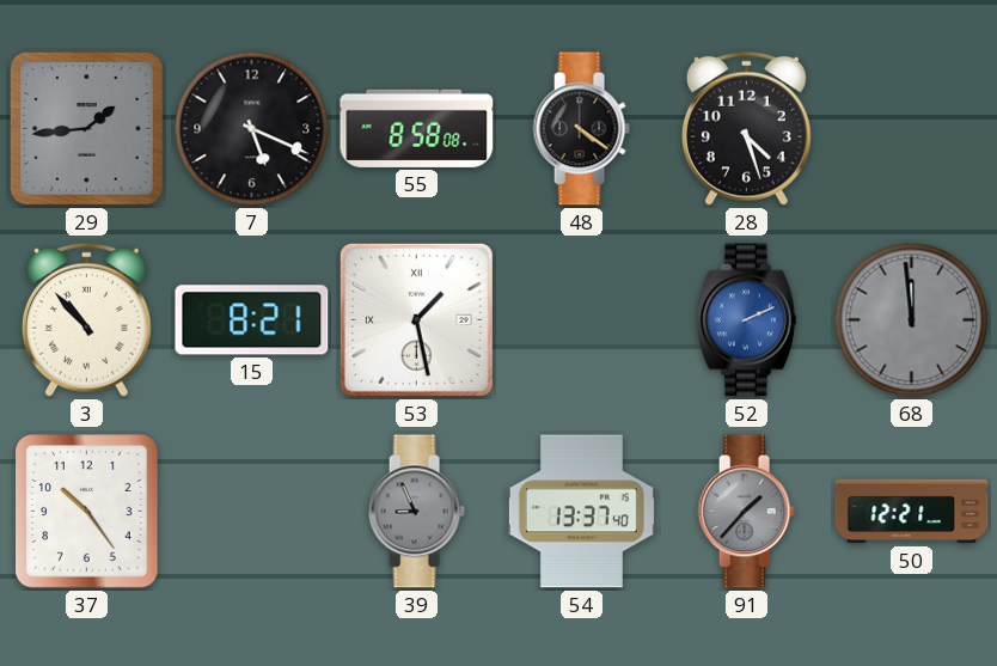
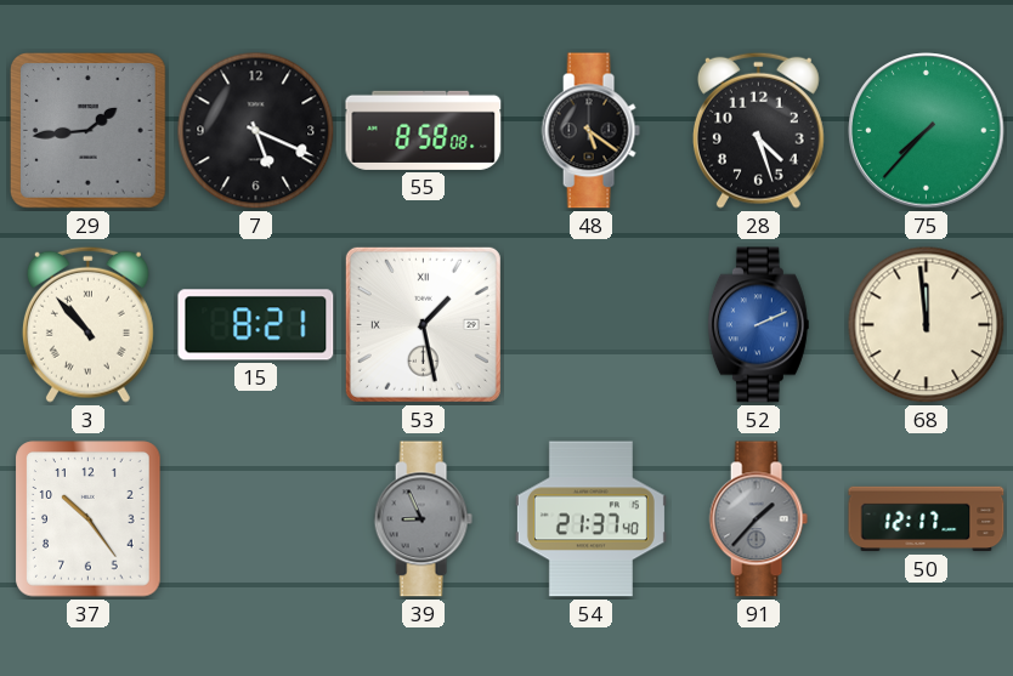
48: 4:21 -> 5:21 (590, 131)
75: none -> 7:37 (927, 131)
68 dial: grey -> cream (927, 325)
54: 13:37 -> 21:37 (590, 519)
50: 12:21 -> 12:17 (927, 519)
